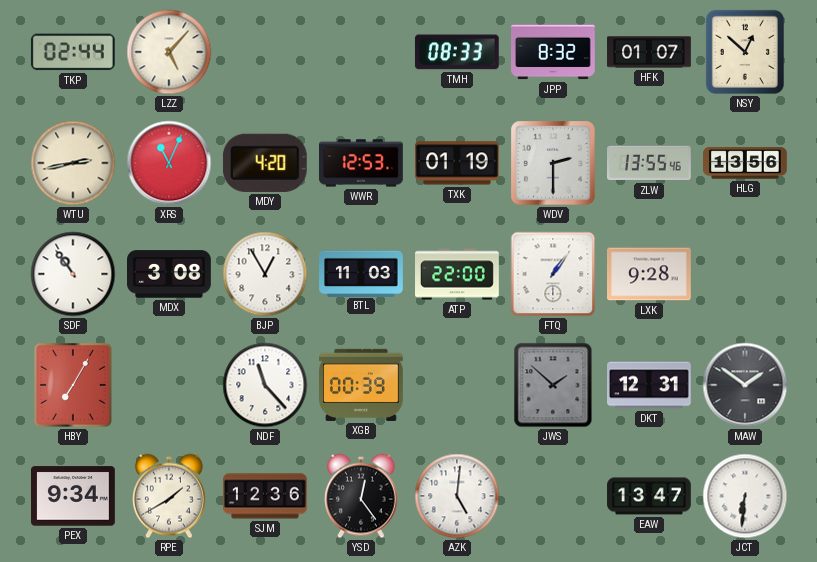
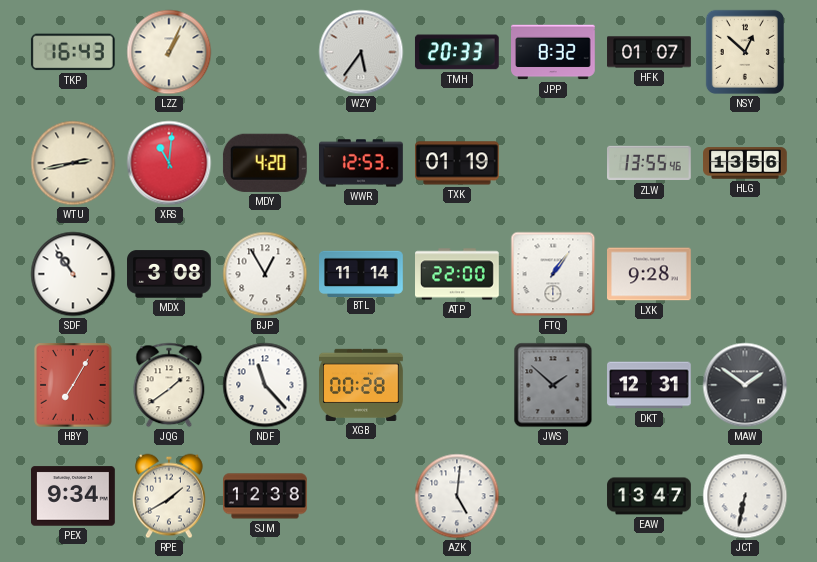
TKP: 02:44 -> 16:43 (73, 52)
LZZ: 5:07 -> 1:04 (169, 52)
WZY: none -> 5:36 (361, 52)
TMH: 08:33 -> 20:33 (457, 52)
XRS: 11:04 -> 11:01 (169, 163)
WDV: 2:30 -> none (553, 163)
BTL: 11:03 -> 11:14 (361, 273)
JQG: none -> 1:39 (169, 385)
XGB: 00:39 -> 00:28 (362, 385)
SJM: 12:36 -> 12:38 (266, 496)
YSD: 12:24 -> none (361, 496)
JCT: 6:31 -> 6:32 (745, 496)
